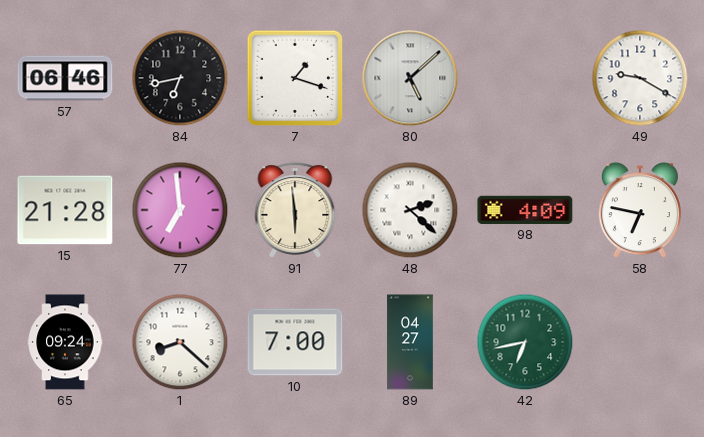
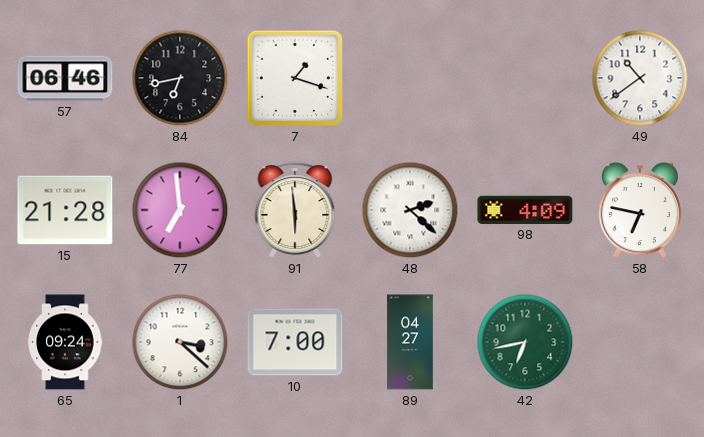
80: 5:08 -> none (410, 78)
49: 9:20 -> 10:39 (640, 78)
1: 8:22 -> 3:22 (180, 342)
